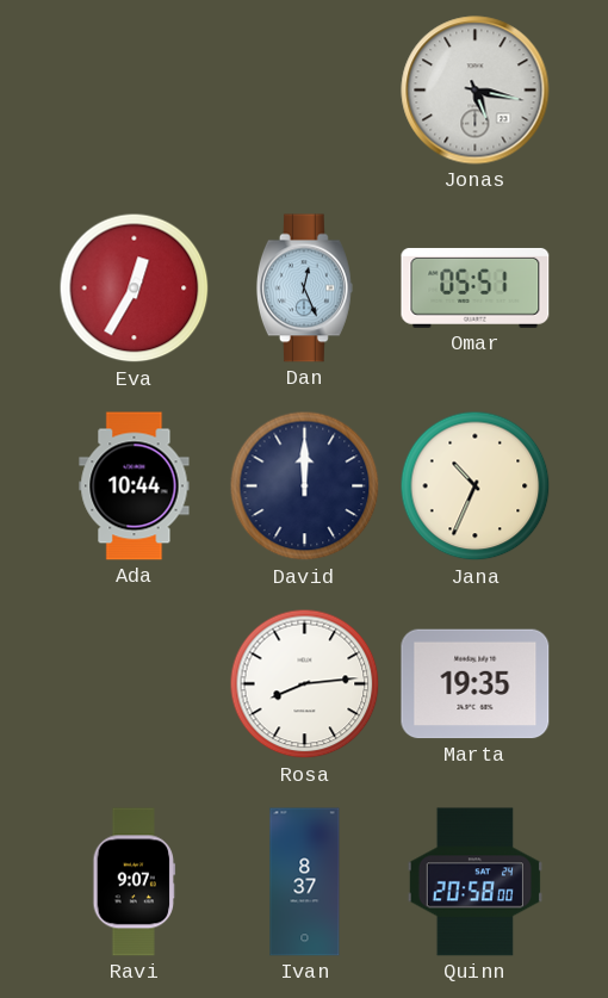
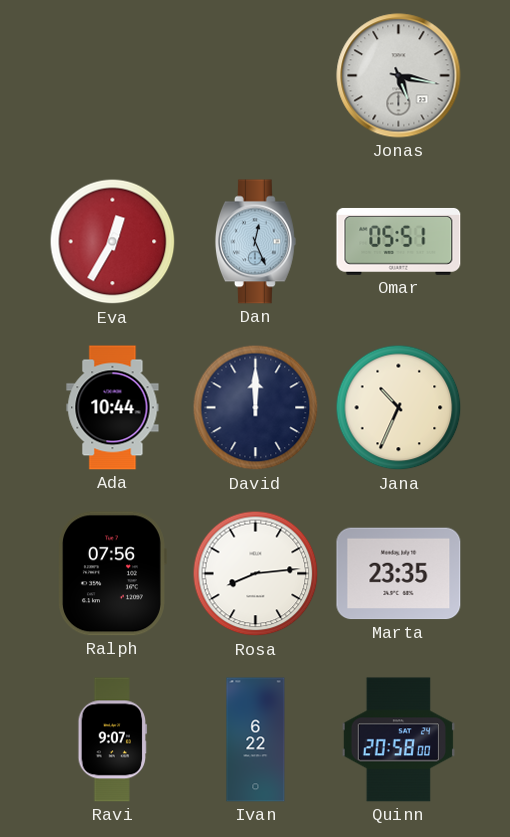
Ralph: none -> 07:56 (113, 574)
Marta: 19:35 -> 23:35 (399, 574)
Ivan: 8:37 -> 6:22 (256, 740)
